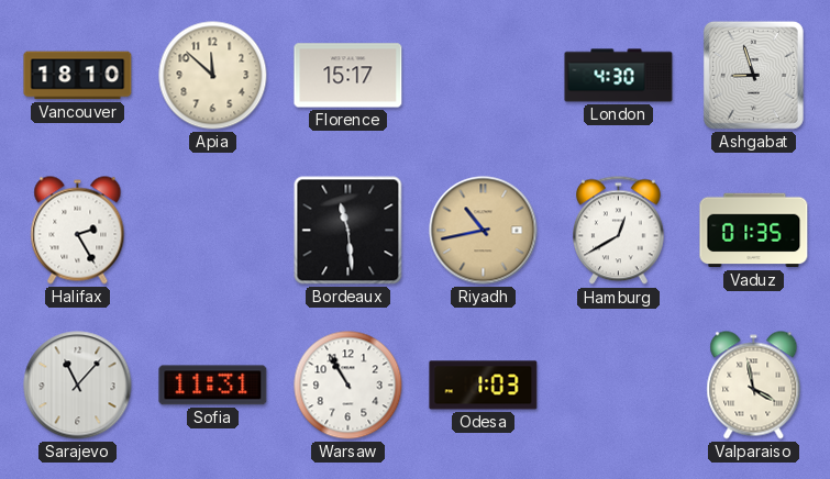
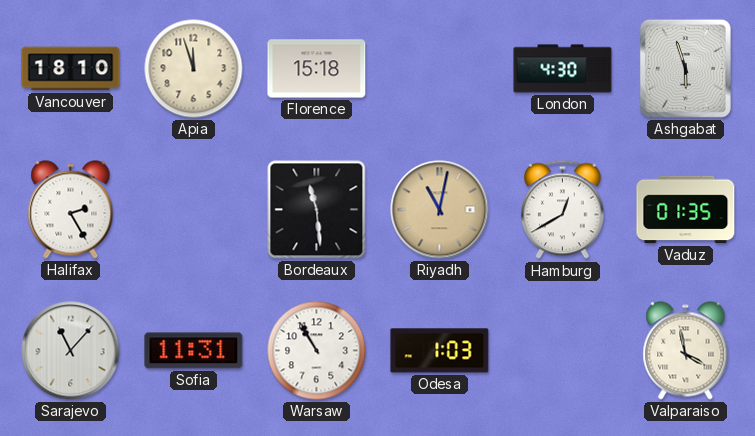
Apia: 11:52 -> 11:57 (194, 69)
Florence: 15:17 -> 15:18 (317, 69)
Ashgabat: 8:57 -> 5:57 (685, 68)
Riyadh: 10:43 -> 11:02 (440, 210)
